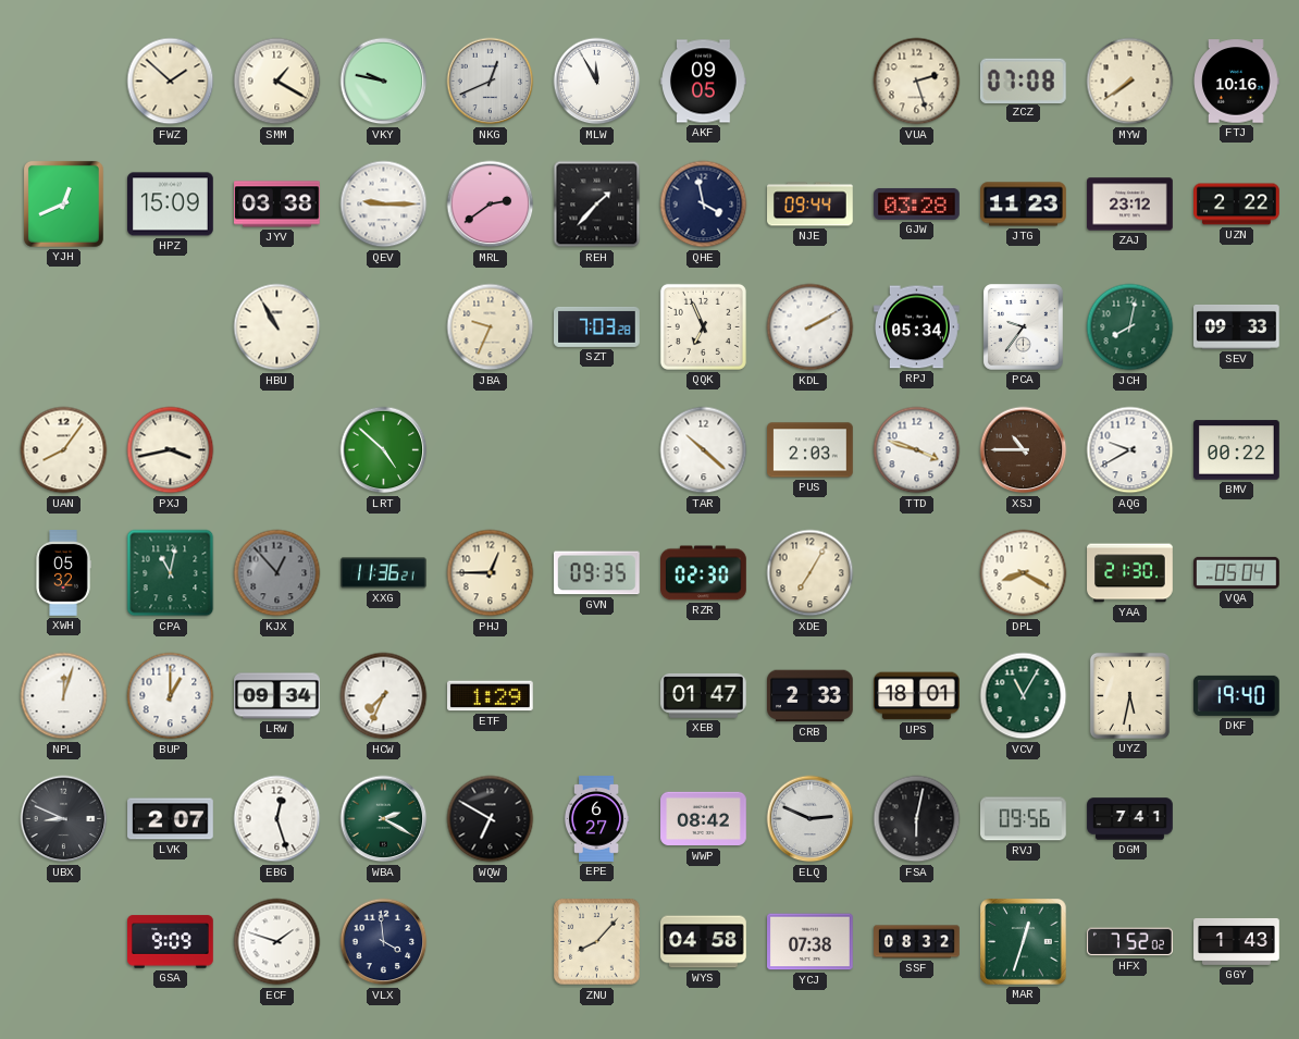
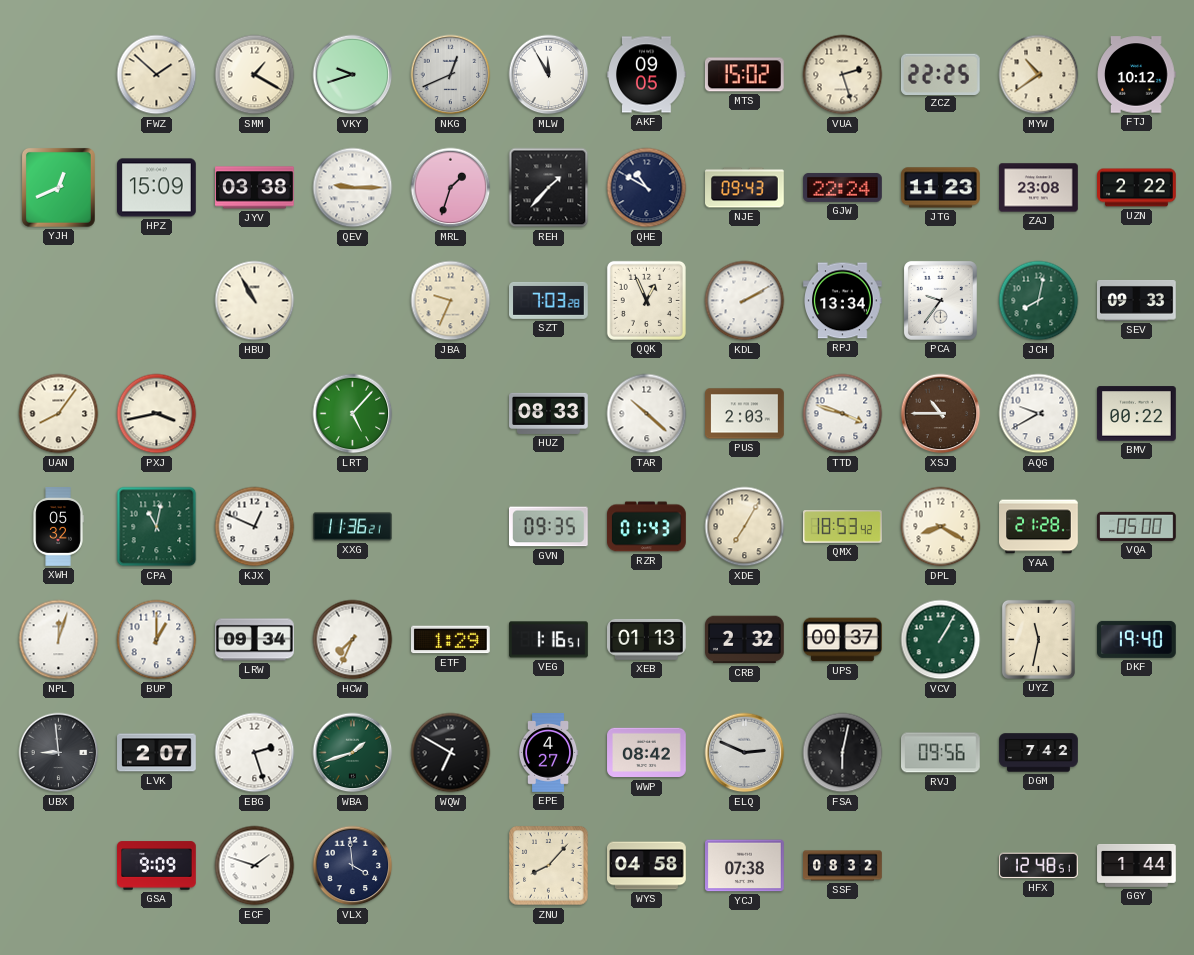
VKY: 9:47 -> 9:42 (353, 75)
MTS: none -> 15:02 (744, 75)
ZCZ: 07:08 -> 22:25 (940, 74)
MYW: 7:39 -> 10:39 (1039, 75)
FTJ: 10:16 -> 10:12 (1136, 75)
MRL: 2:39 -> 1:33 (451, 188)
QHE: 3:58 -> 10:50 (647, 188)
NJE: 09:44 -> 09:43 (745, 188)
GJW: 03:28 -> 22:24 (843, 187)
ZAJ: 23:12 -> 23:08 (1039, 188)
QQK: 6:56 -> 12:56 (646, 300)
RPJ: 05:34 -> 13:34 (843, 301)
LRT: 4:52 -> 5:07 (353, 414)
HUZ: none -> 08:33 (549, 413)
KJX: 12:53 -> 12:49 (255, 527)
KJX dial: grey -> white (255, 527)
PHJ: 12:45 -> none (491, 573)
RZR: 02:30 -> 01:43 (647, 527)
QMX: none -> 18:53 (843, 527)
YAA: 21:30 -> 21:28 (1039, 527)
VQA: 05:04 -> 05:00 (1137, 526)
VEG: none -> 1:16 (549, 640)
XEB: 01:47 -> 01:13 (647, 639)
CRB: 2:33 -> 2:32 (745, 640)
UPS: 18:01 -> 00:37 (843, 640)
VCV: 11:05 -> 1:05 (941, 640)
UYZ: 5:32 -> 11:32 (1038, 639)
UBX: 8:49 -> 8:59 (59, 753)
EBG: 12:27 -> 2:27 (255, 753)
WBA: 2:20 -> 1:42 (353, 753)
EPE: 6:27 -> 4:27 (548, 753)
DGM: 7:41 -> 7:42 (1039, 753)
MAR: 12:33 -> none (1024, 942)
HFX: 7:52 -> 12:48 (1039, 866)
GGY: 1:43 -> 1:44 (1137, 865)
